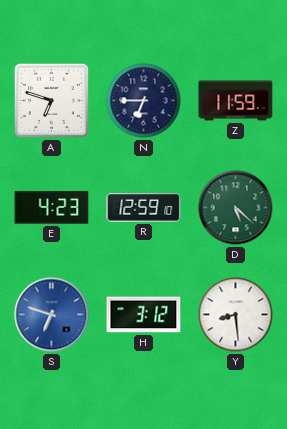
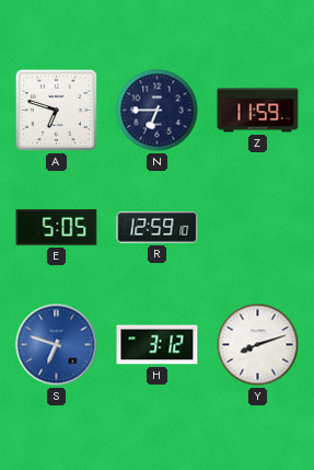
E: 4:23 -> 5:05 (57, 228)
D: 5:22 -> none (236, 208)
Y: 8:29 -> 8:12 (258, 345)
